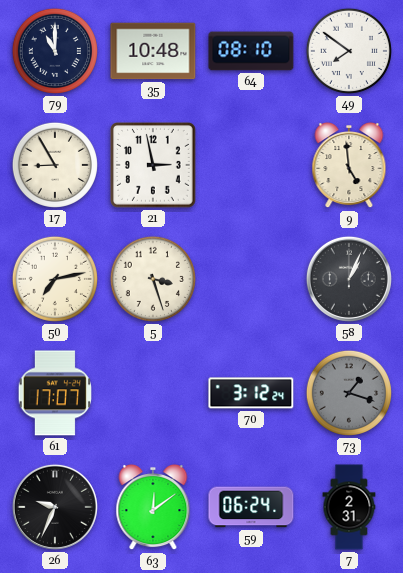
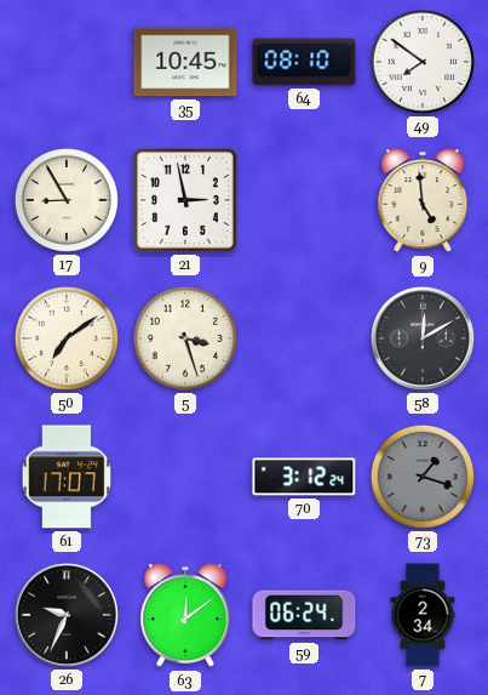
79: 11:00 -> none (55, 51)
35: 10:48 -> 10:45 (185, 62)
50: 7:13 -> 7:09 (67, 338)
58: 1:04 -> 12:10 (423, 338)
7: 2:31 -> 2:34 (423, 615)
